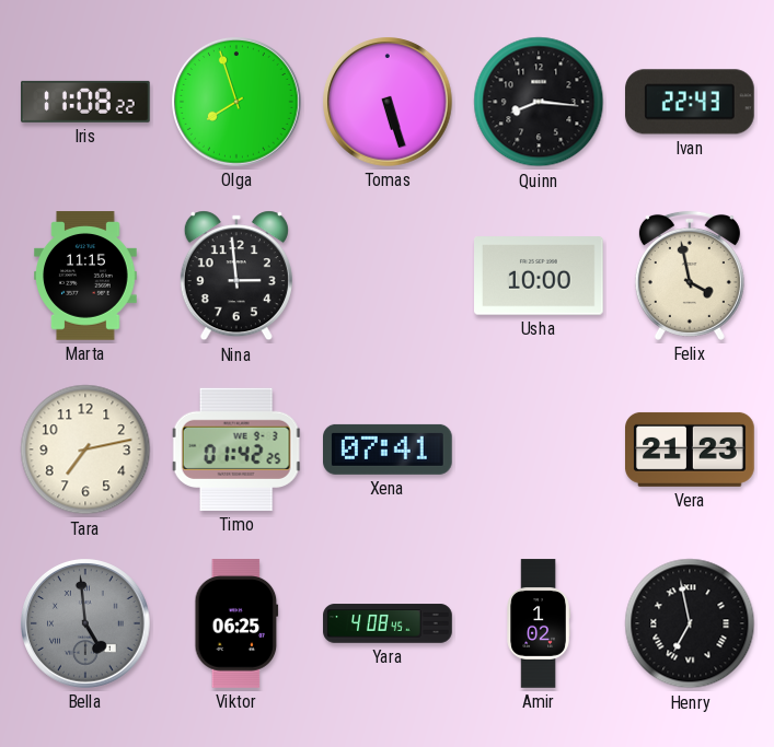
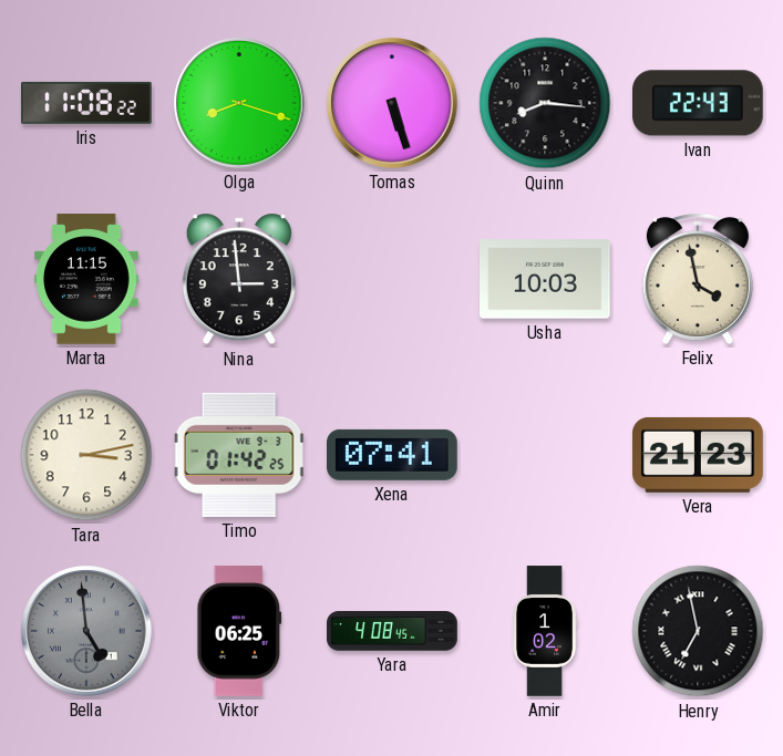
Olga: 7:57 -> 8:18 (240, 104)
Usha: 10:00 -> 10:03 (546, 279)
Tara: 7:13 -> 3:13 (86, 455)
